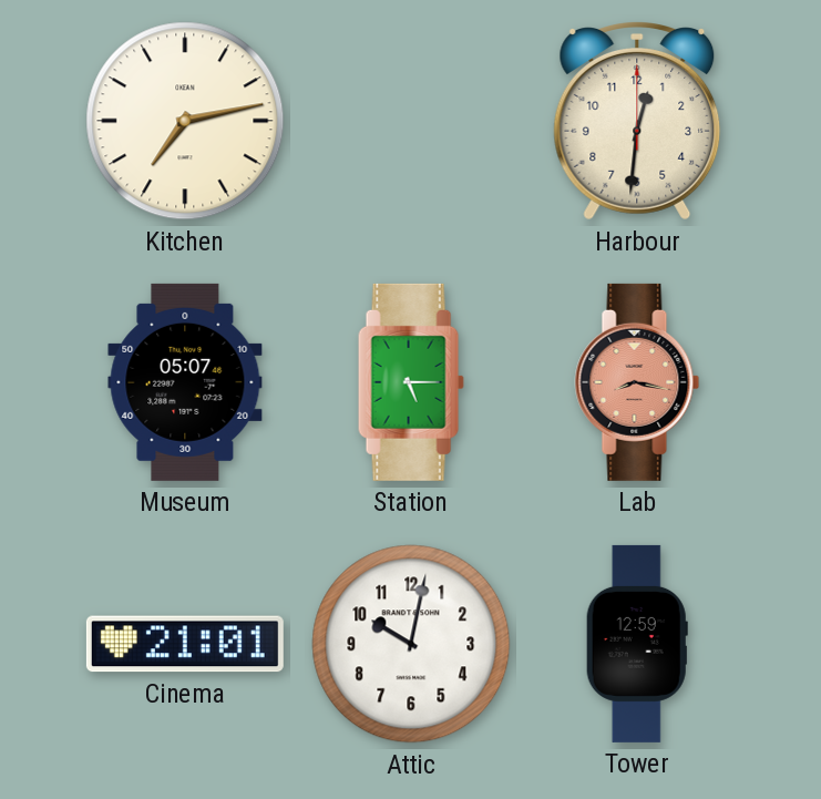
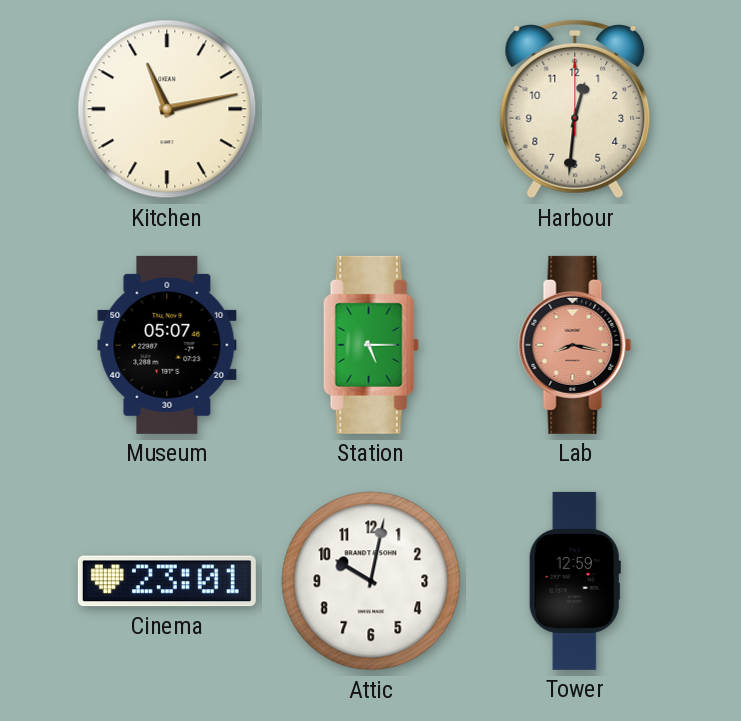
Kitchen: 7:13 -> 11:13 (167, 109)
Cinema: 21:01 -> 23:01 (167, 581)
